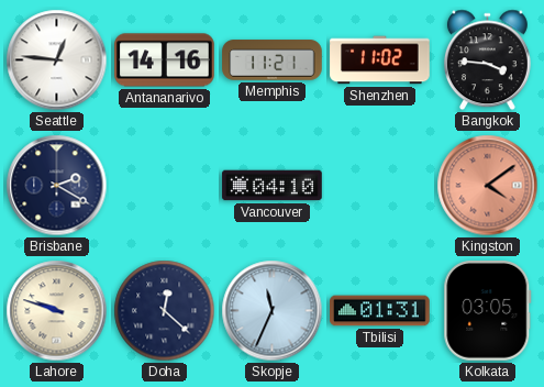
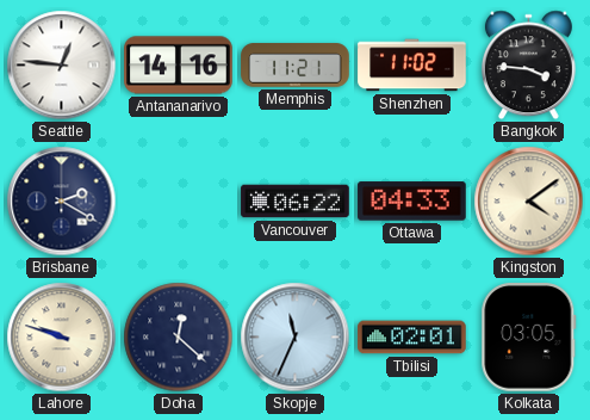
Vancouver: 04:10 -> 06:22 (296, 202)
Ottawa: none -> 04:33 (412, 202)
Kingston dial: salmon -> cream (529, 202)
Tbilisi: 01:31 -> 02:01 (412, 338)
